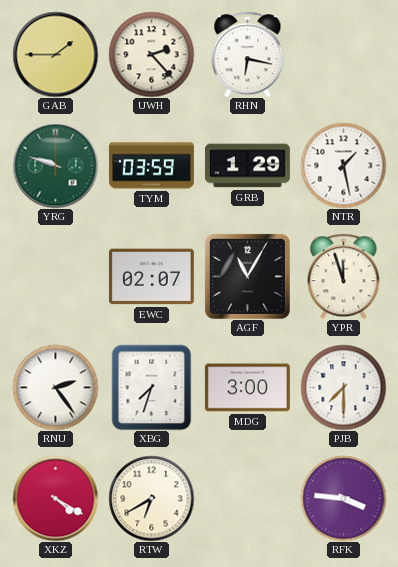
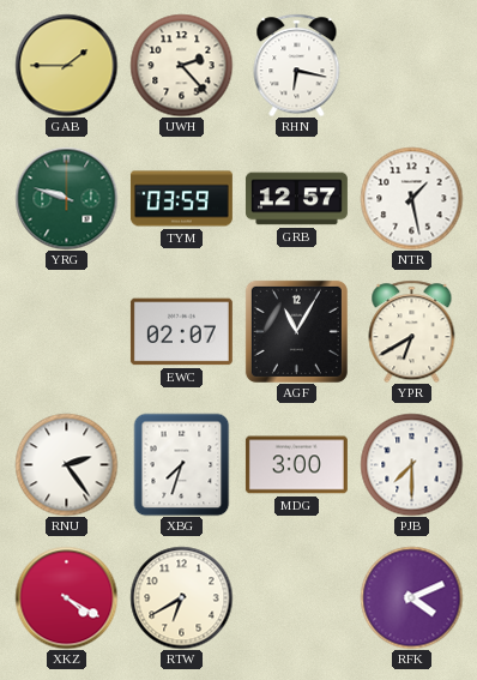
GRB: 1:29 -> 12:57 (296, 199)
YPR: 11:57 -> 6:40 (412, 331)
RFK: 3:46 -> 4:11 (411, 597)
